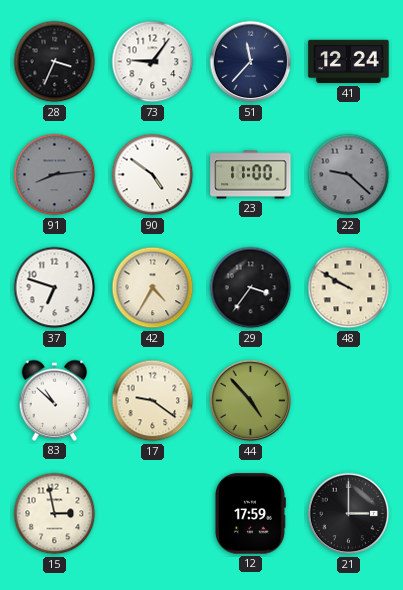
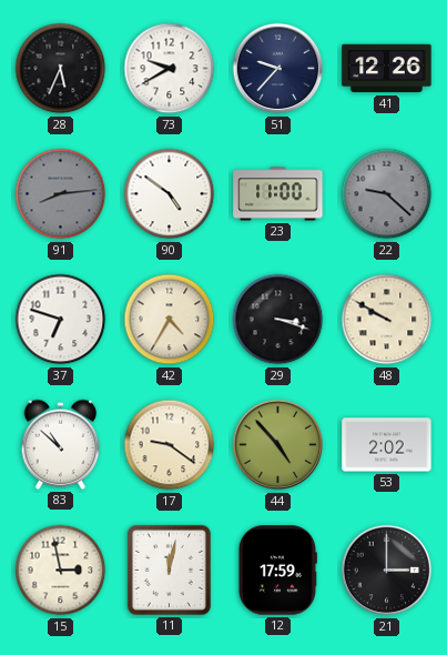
28: 3:34 -> 5:34 (61, 69)
73: 9:06 -> 9:40 (170, 69)
51: 11:37 -> 9:37 (278, 69)
41: 12:24 -> 12:26 (387, 69)
29: 3:36 -> 3:18 (278, 320)
53: none -> 2:02 (387, 445)
11: none -> 12:02 (169, 570)
